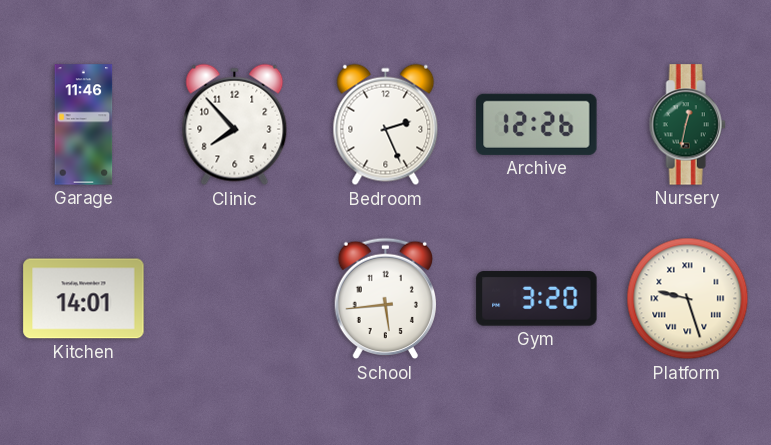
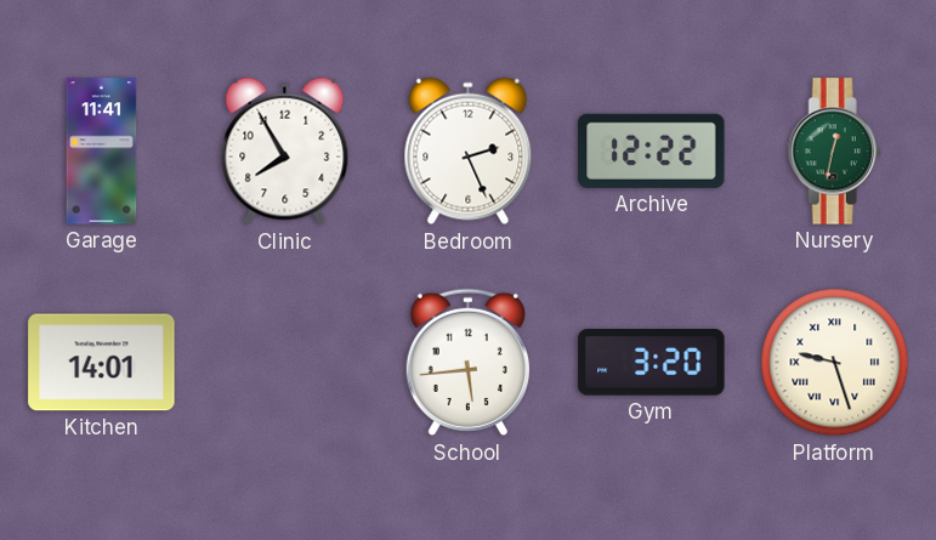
Garage: 11:46 -> 11:41 (102, 152)
Clinic: 7:53 -> 7:55 (285, 152)
Archive: 12:26 -> 12:22 (652, 150)
